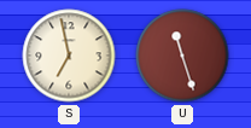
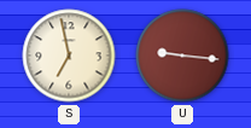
U: 11:27 -> 9:16 (182, 56)
